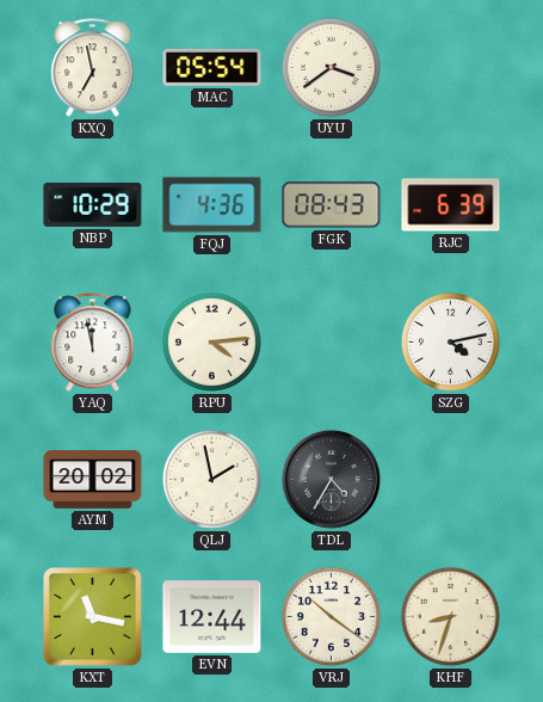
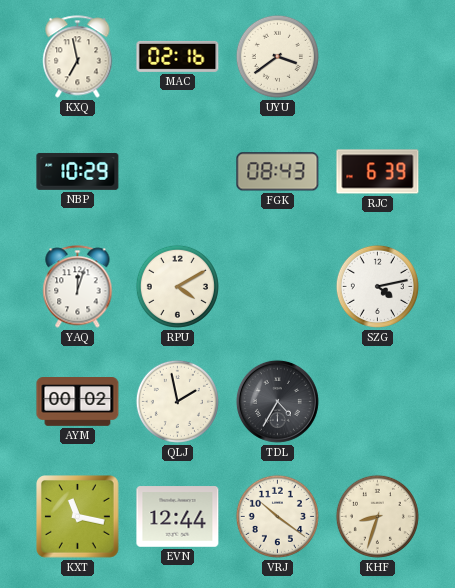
MAC: 05:54 -> 02:16 (178, 56)
FQJ: 4:36 -> none (212, 205)
YAQ: 11:58 -> 12:03 (78, 287)
RPU: 4:14 -> 4:10 (177, 286)
AYM: 20:02 -> 00:02 (78, 402)
